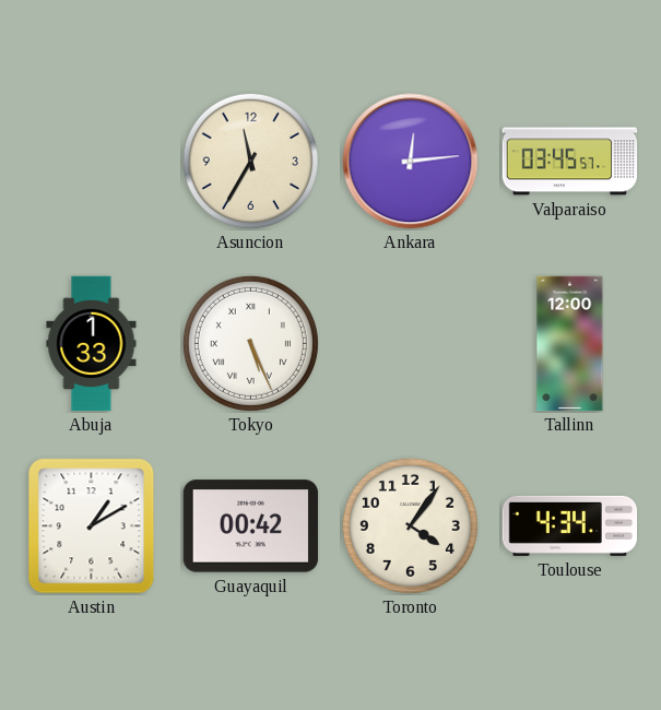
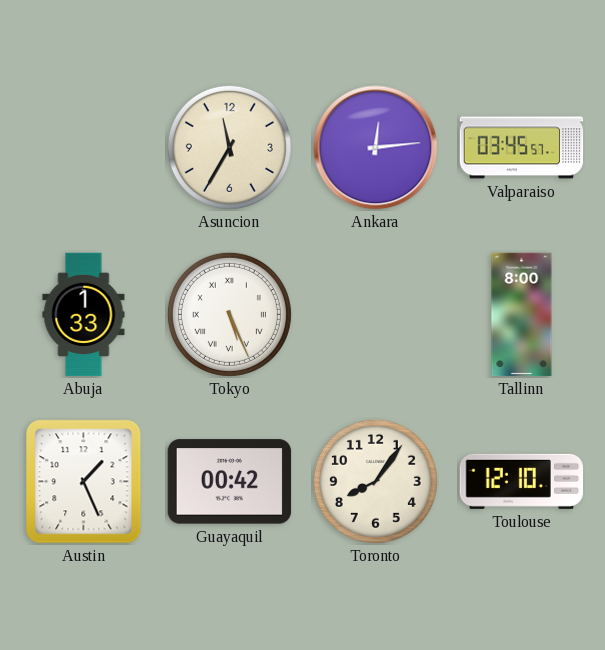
Tallinn: 12:00 -> 8:00 (522, 315)
Austin: 1:10 -> 1:26 (84, 482)
Toronto: 4:06 -> 8:06 (375, 481)
Toulouse: 4:34 -> 12:10 (522, 481)
